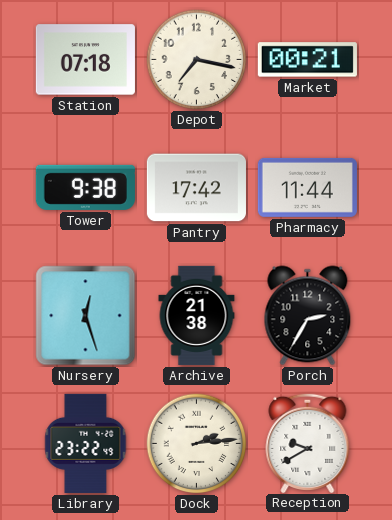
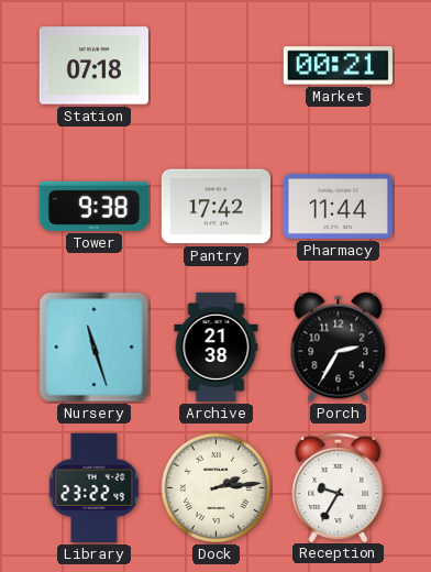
Depot: 7:17 -> none (197, 60)
Nursery: 12:27 -> 11:27 (95, 348)
Reception: 9:40 -> 9:35 (339, 486)
